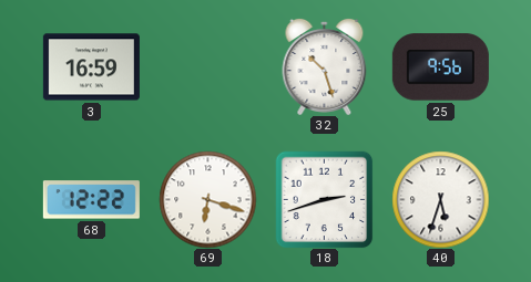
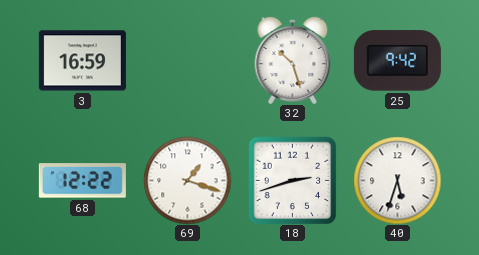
25: 9:56 -> 9:42 (397, 61)
69: 6:18 -> 1:18 (187, 180)
